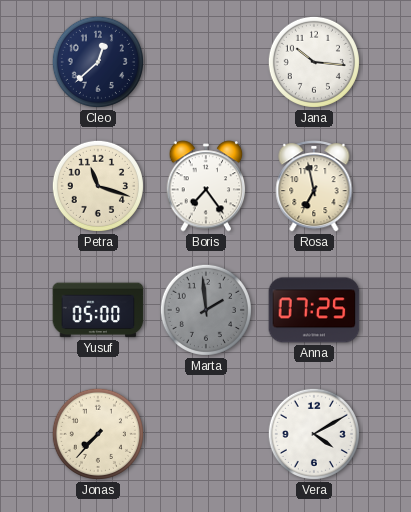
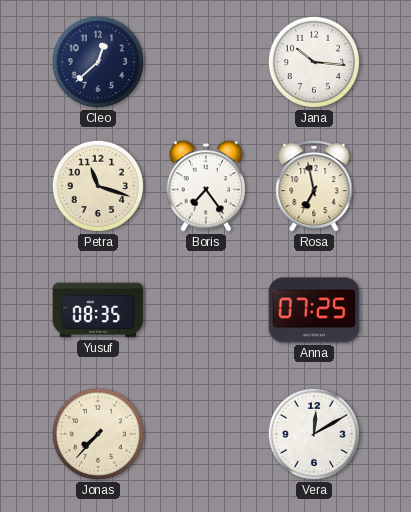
Yusuf: 05:00 -> 08:35 (98, 310)
Marta: 1:59 -> none (206, 310)
Vera: 4:10 -> 12:10 (314, 434)
